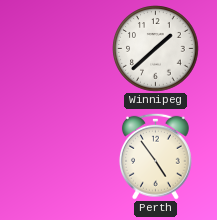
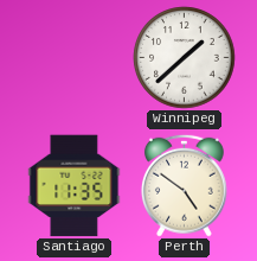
Santiago: none -> 11:35 (75, 186)
Perth: 4:54 -> 4:51 (184, 185)
